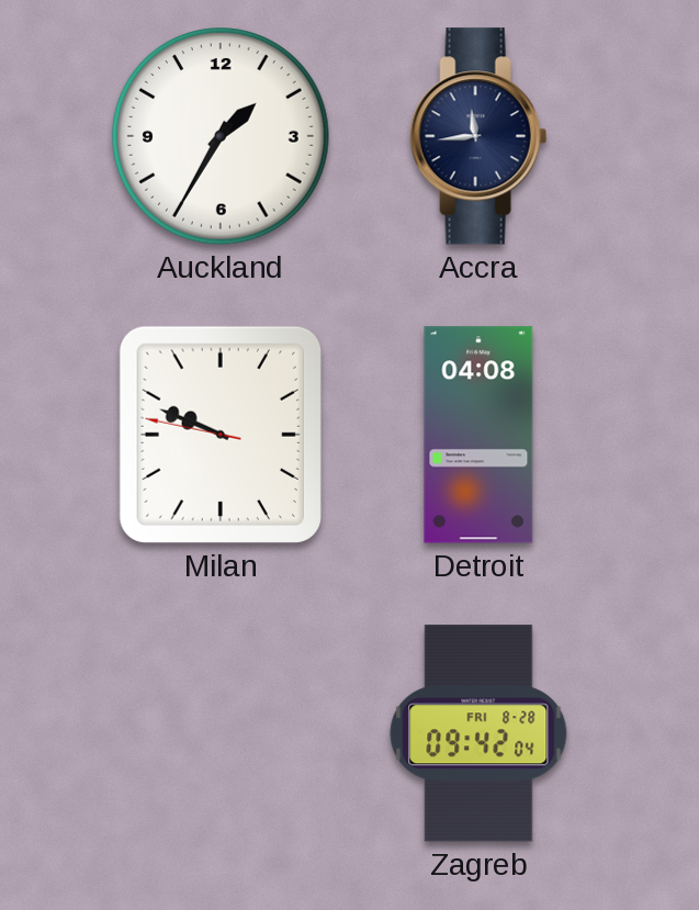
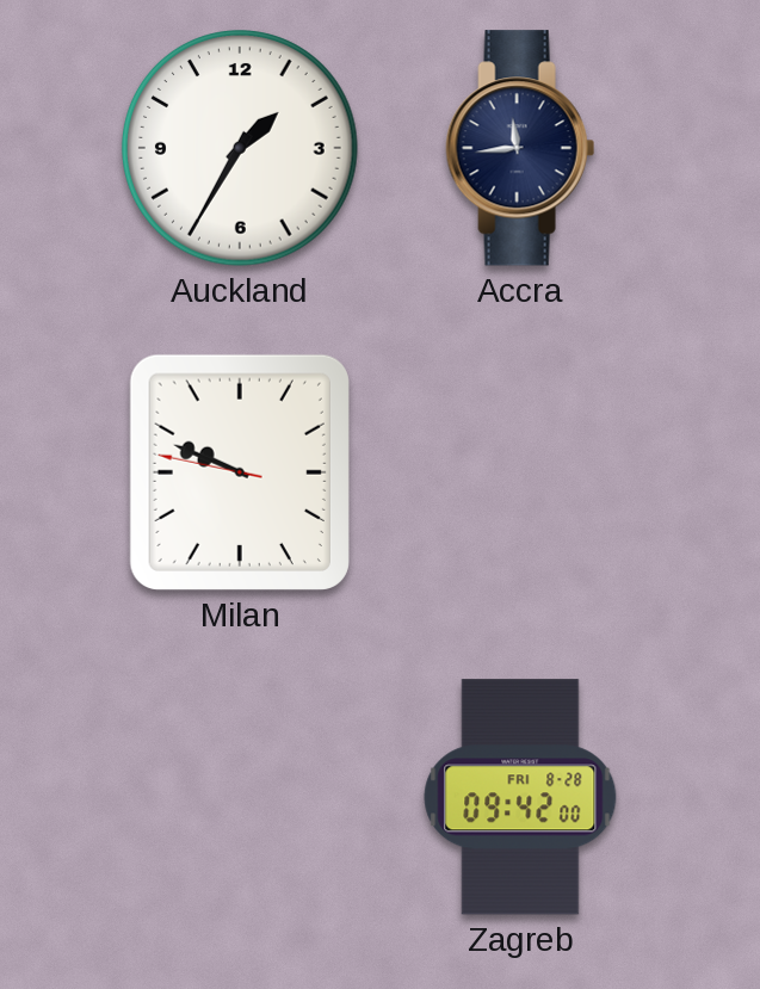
Detroit: 04:08 -> none (478, 435)
Zagreb: 09:42:04 -> 09:42:00 (520, 797)
